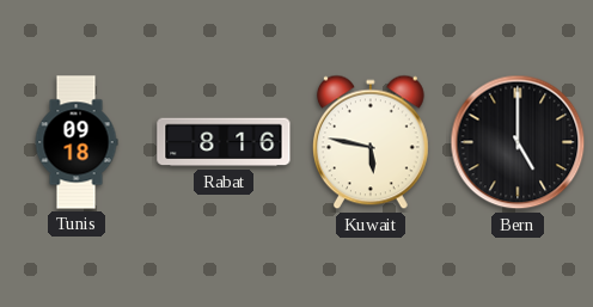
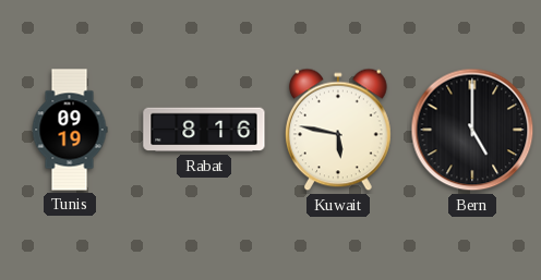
Tunis: 09:18 -> 09:19 (70, 130)
